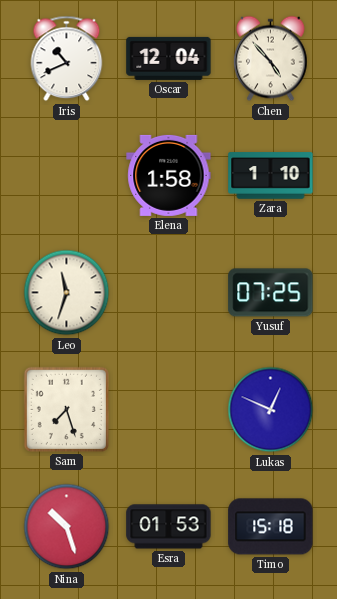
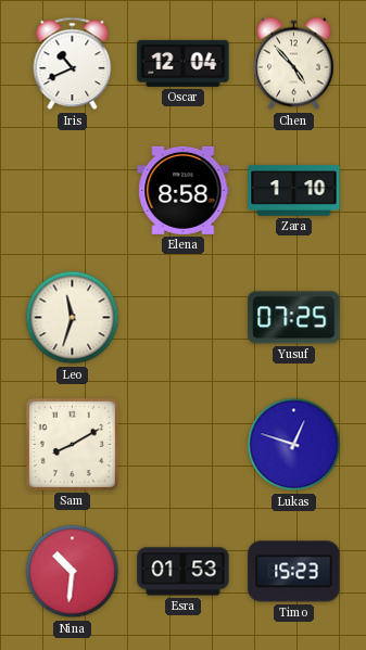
Elena: 1:58 -> 8:58 (184, 190)
Sam: 7:27 -> 8:10 (72, 444)
Lukas: 12:49 -> 12:48 (294, 445)
Nina: 10:27 -> 10:31 (73, 572)
Timo: 15:18 -> 15:23 (294, 572)
